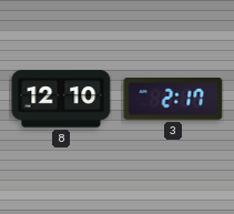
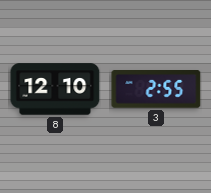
3: 2:17 -> 2:55 (156, 90)
